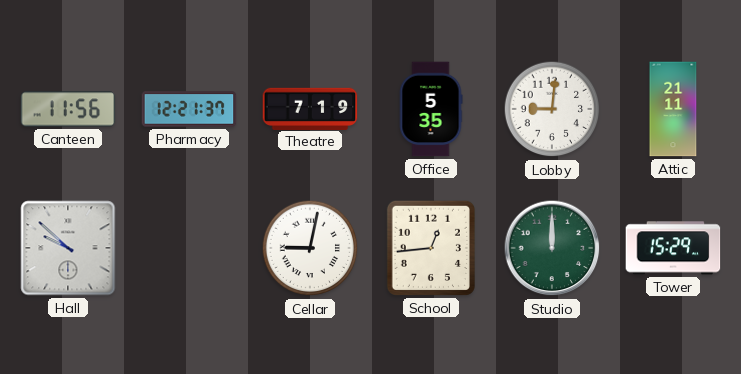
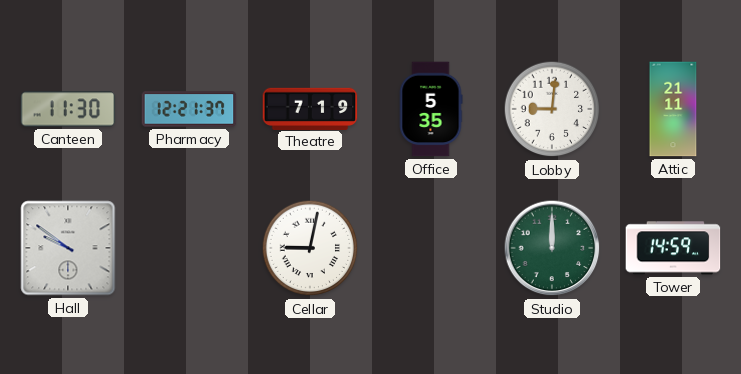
Canteen: 11:56 -> 11:30 (68, 109)
Hall: 9:52 -> 9:51 (68, 248)
School: 12:44 -> none (431, 248)
Tower: 15:29 -> 14:59 (673, 248)
